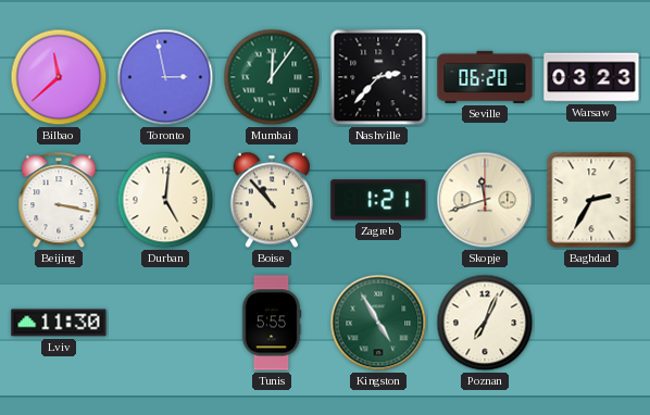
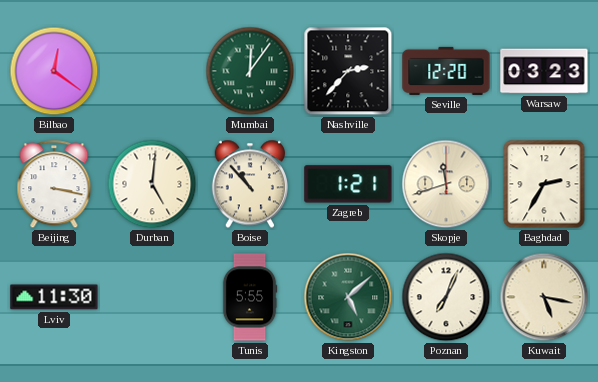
Bilbao: 11:38 -> 12:21 (54, 71)
Toronto: 2:58 -> none (165, 77)
Seville: 06:20 -> 12:20 (446, 71)
Kingston: 4:55 -> 5:08 (348, 297)
Kuwait: none -> 5:17 (544, 297)
